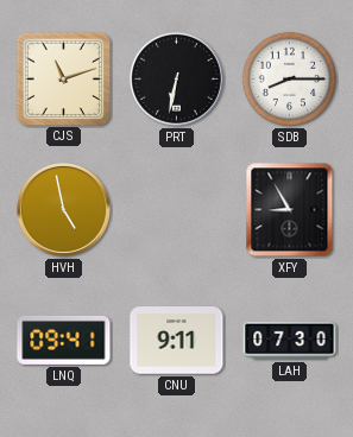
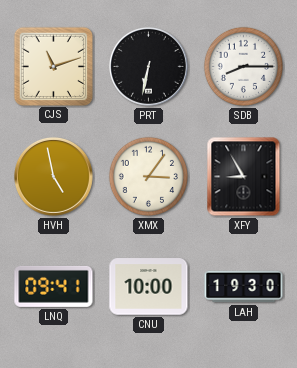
XMX: none -> 3:06 (148, 176)
CNU: 9:11 -> 10:00 (149, 287)
LAH: 07:30 -> 19:30 (244, 287)
